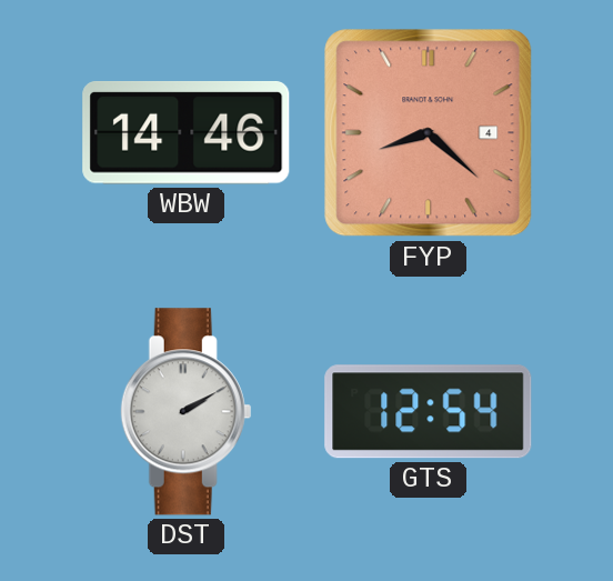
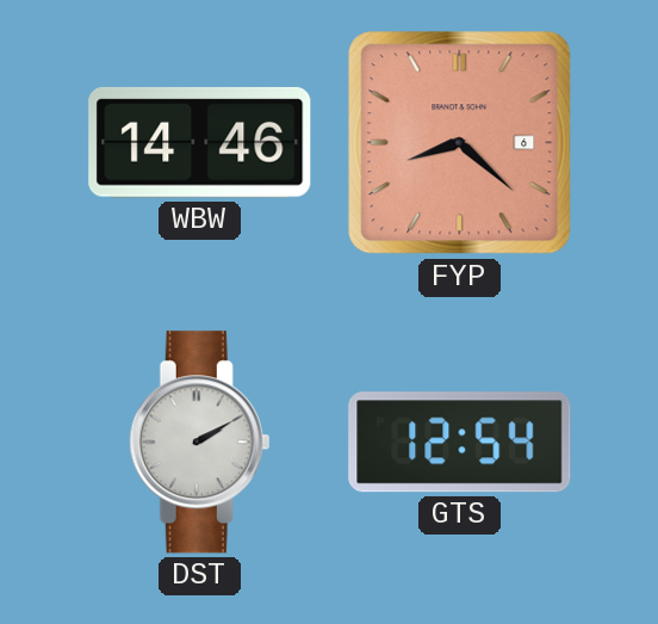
FYP date: 4 -> 6 (460, 143)
